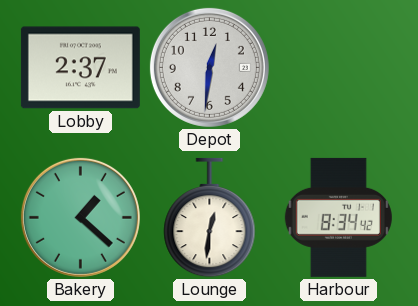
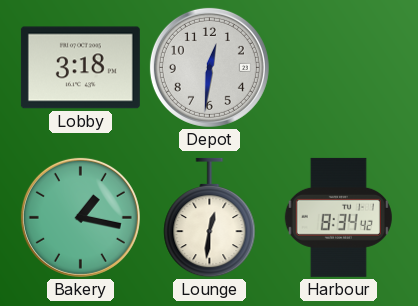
Lobby: 2:37 -> 3:18 (80, 68)
Bakery: 1:22 -> 1:17 (80, 217)
